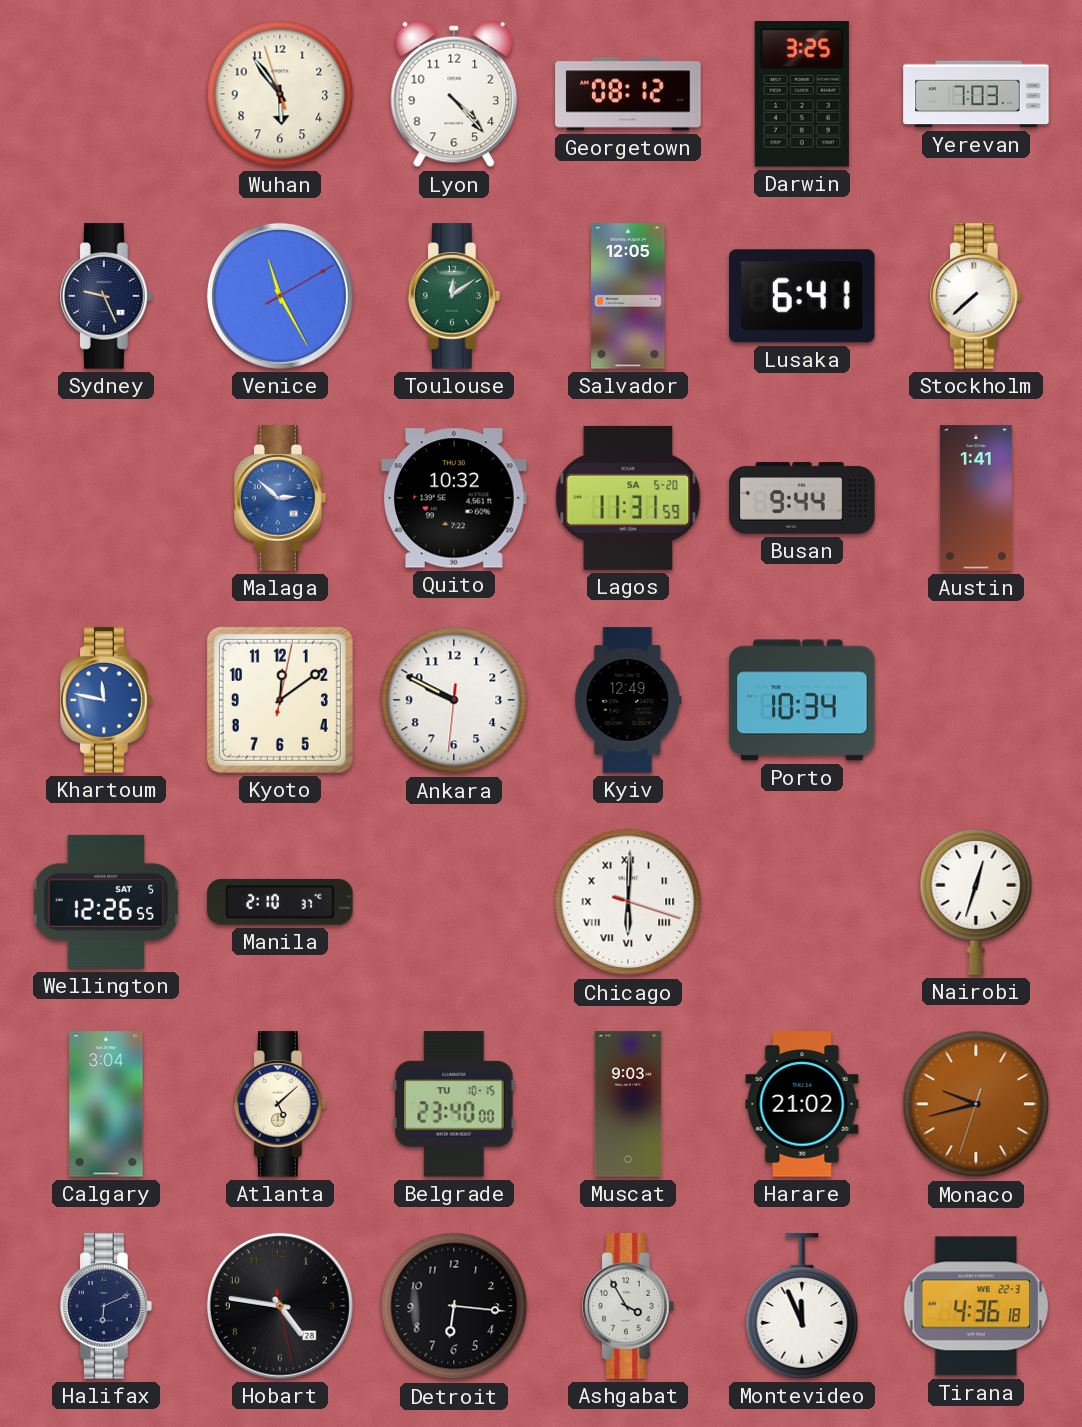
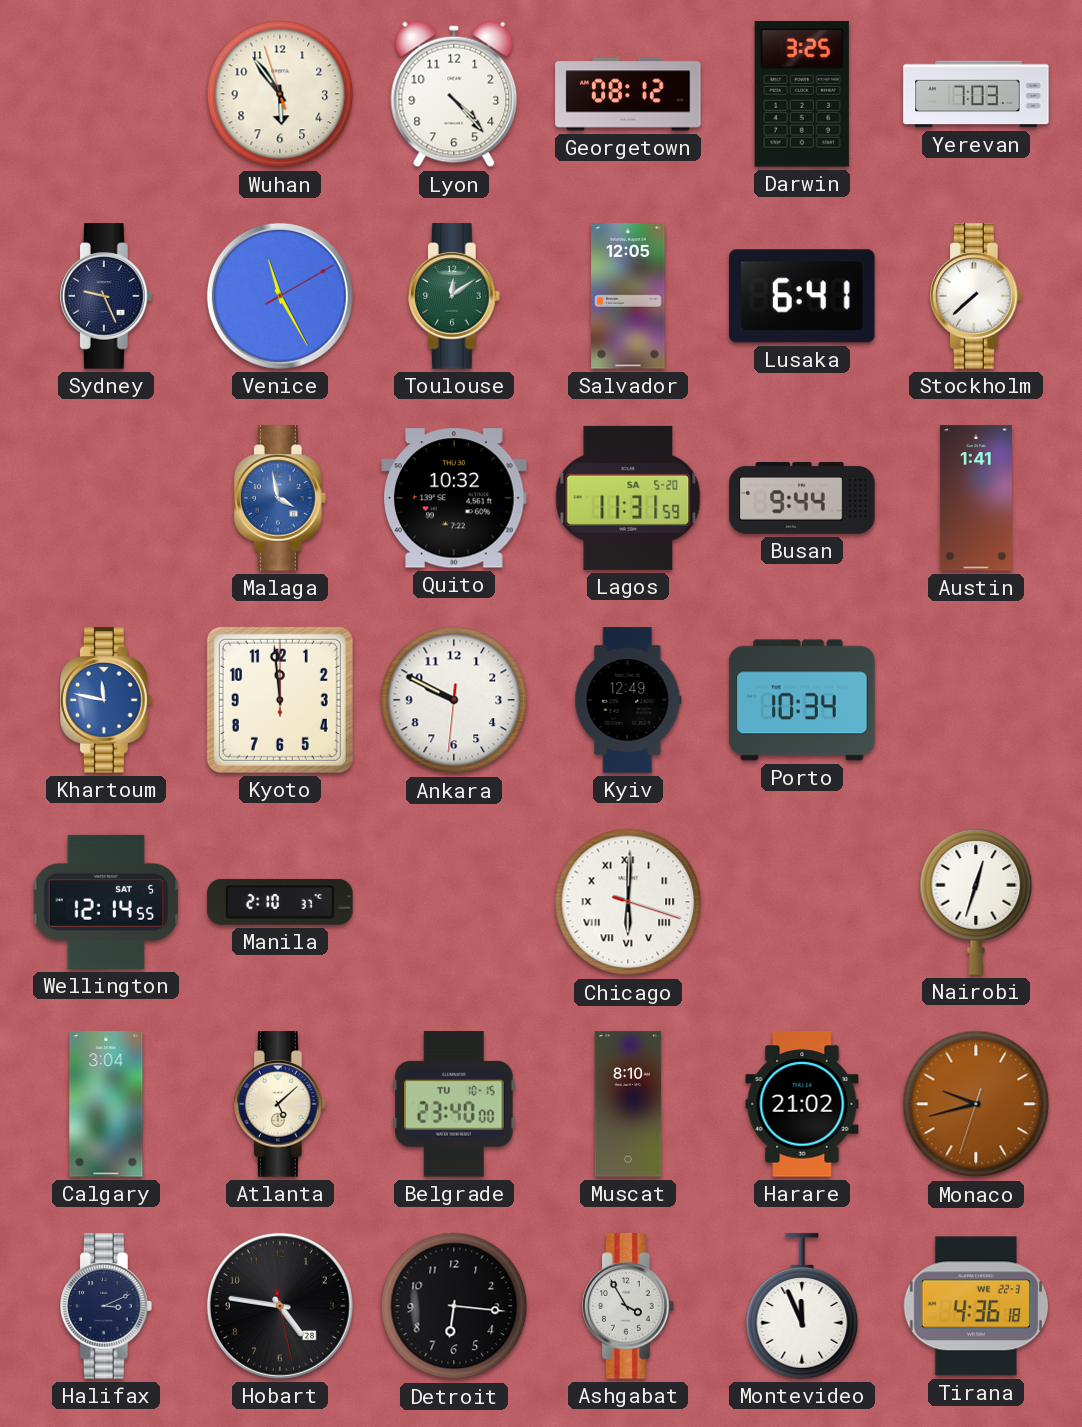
Malaga: 2:52 -> 3:58 (280, 498)
Kyoto: 12:09 -> 11:59 (280, 700)
Wellington: 12:26 -> 12:14 (106, 902)
Muscat: 9:03 -> 8:10 (628, 1104)
Halifax: 6:11 -> 3:11 (106, 1306)
